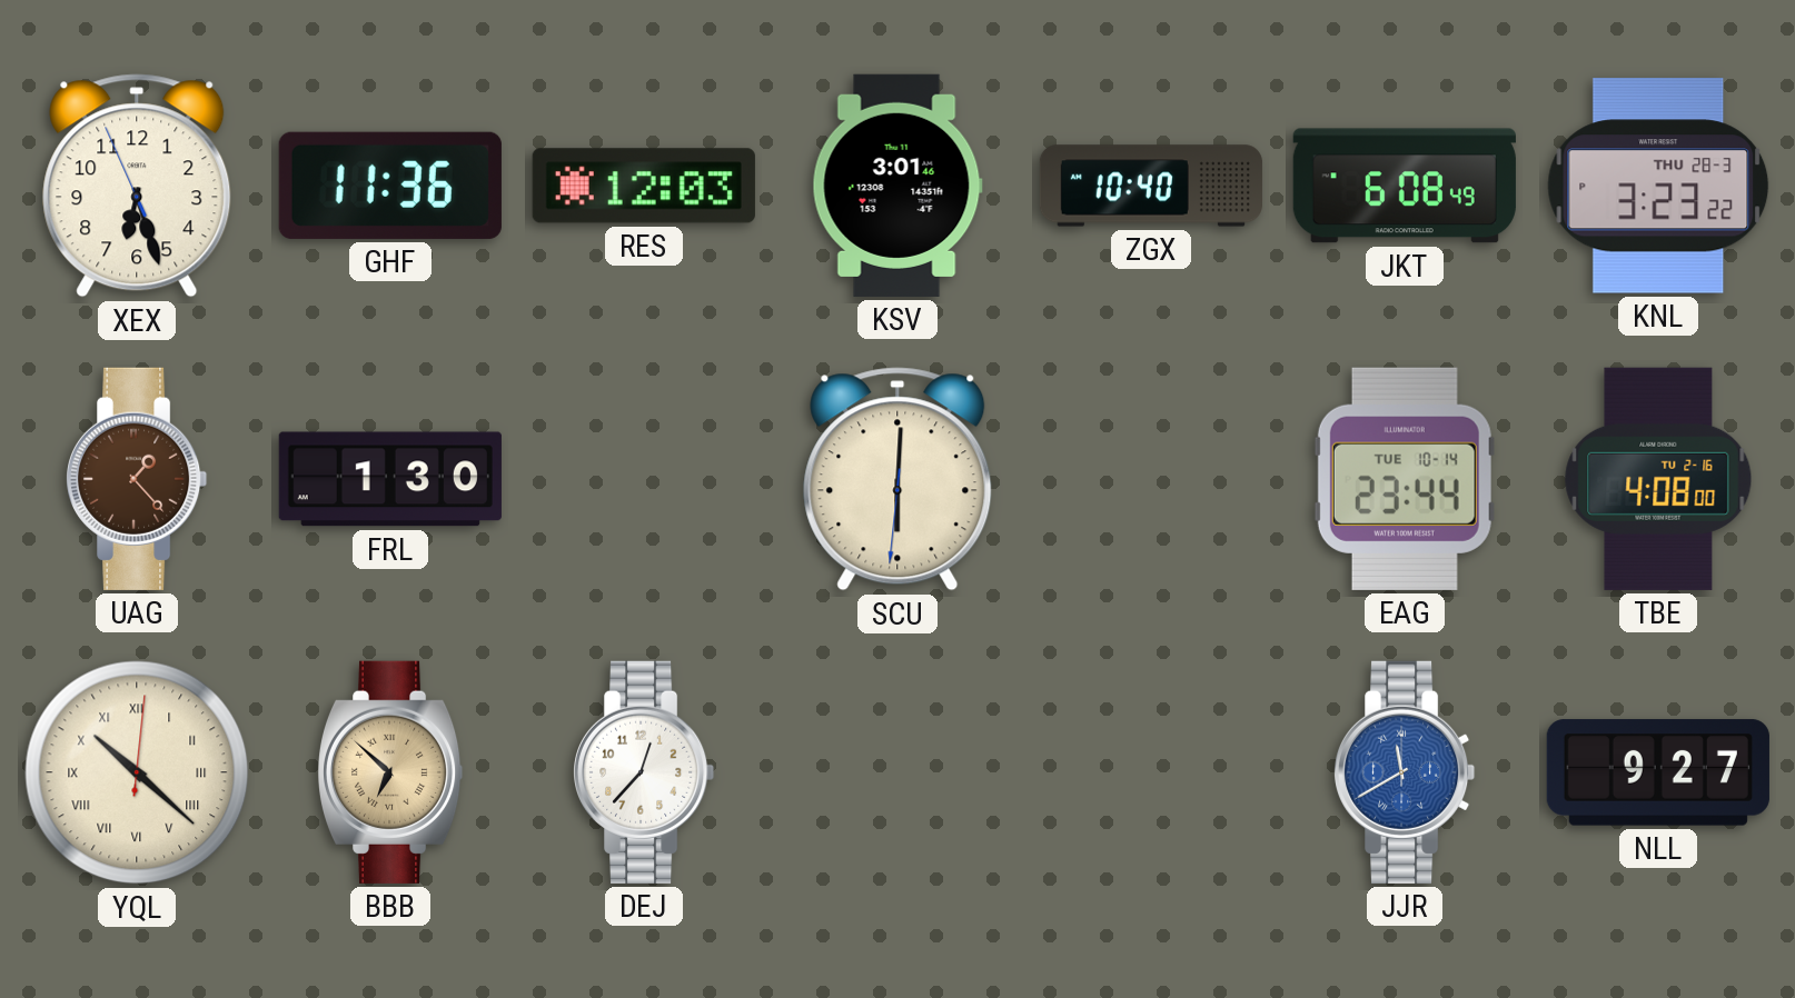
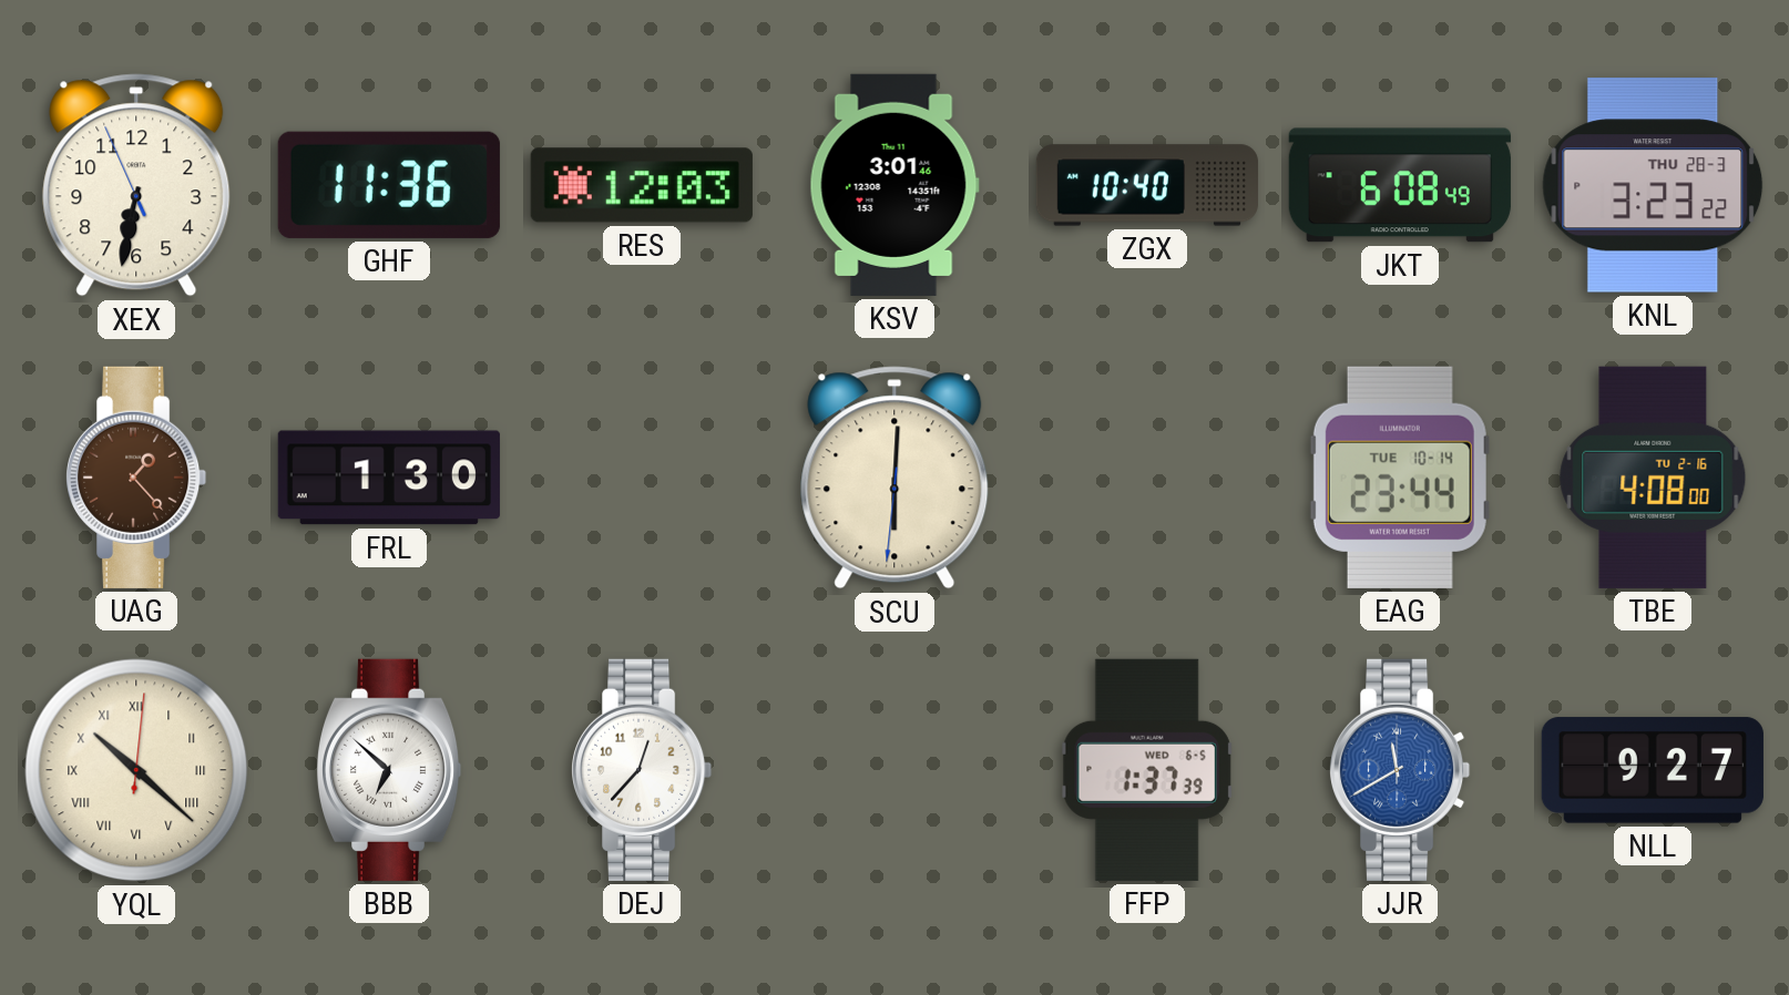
XEX: 6:26 -> 6:31 (136, 185)
BBB dial: champagne -> white (389, 770)
FFP: none -> 1:37 (1147, 770)
